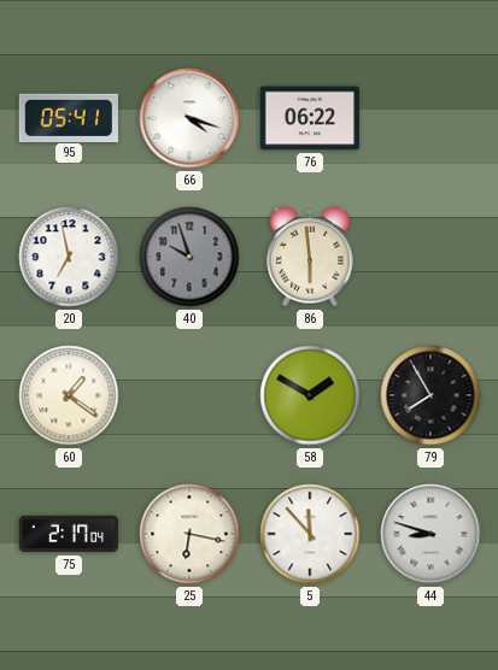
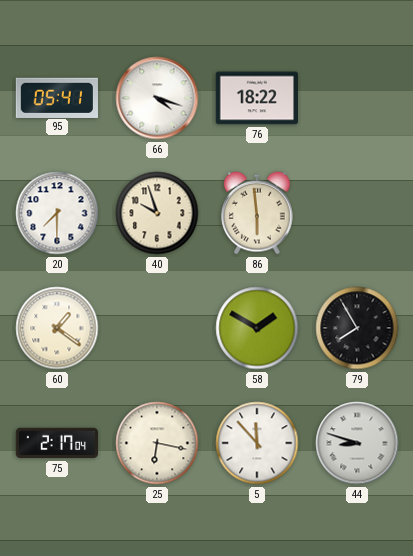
76: 06:22 -> 18:22 (256, 98)
20: 6:58 -> 7:30 (57, 213)
40 dial: grey -> cream (157, 213)
